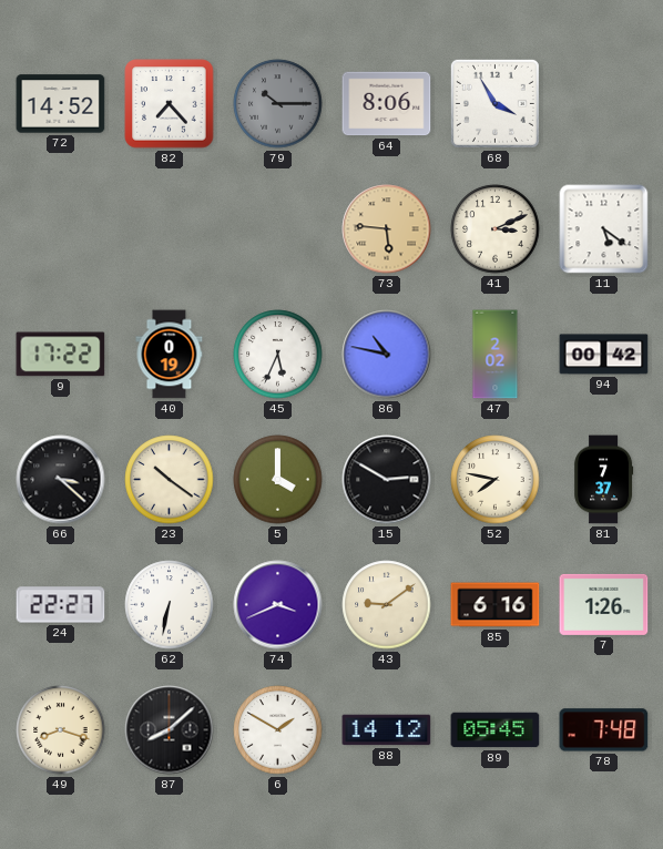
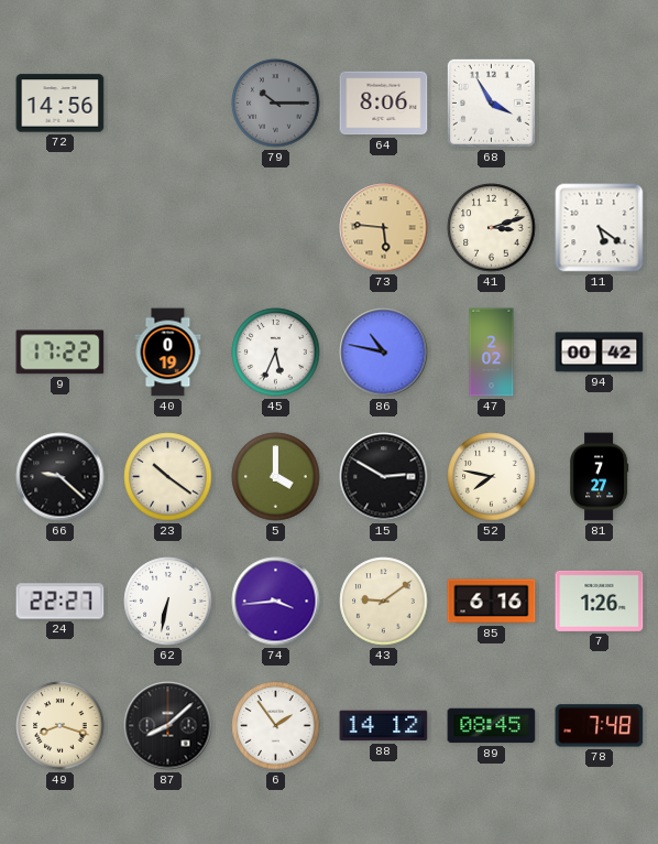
72: 14:52 -> 14:56 (61, 104)
82: 7:23 -> none (170, 104)
41: 3:11 -> 3:12 (492, 228)
66: 3:22 -> 9:22 (61, 477)
81: 7:37 -> 7:27 (600, 477)
74: 3:41 -> 3:44 (276, 602)
6: 1:50 -> 1:54 (276, 726)
89: 05:45 -> 08:45 (492, 726)
